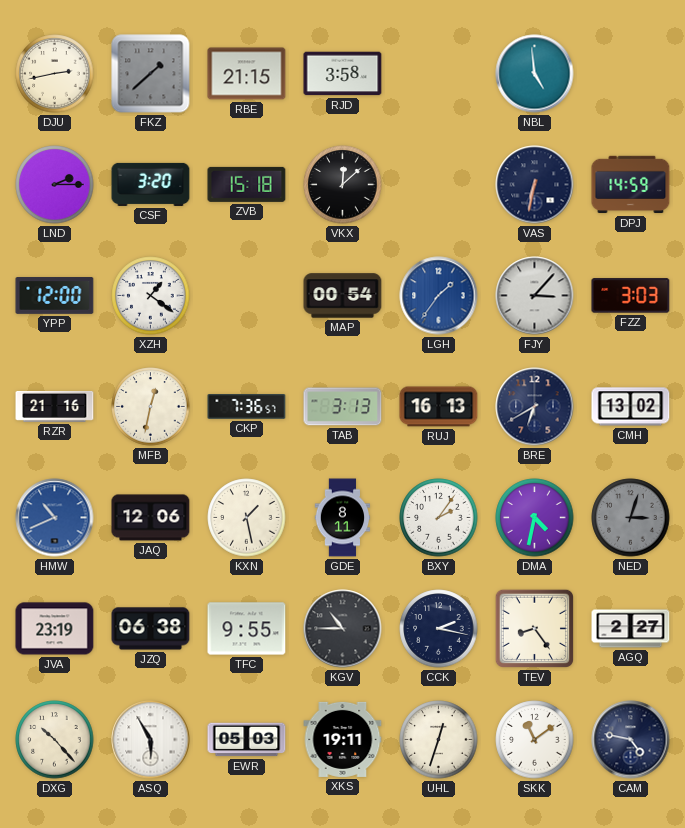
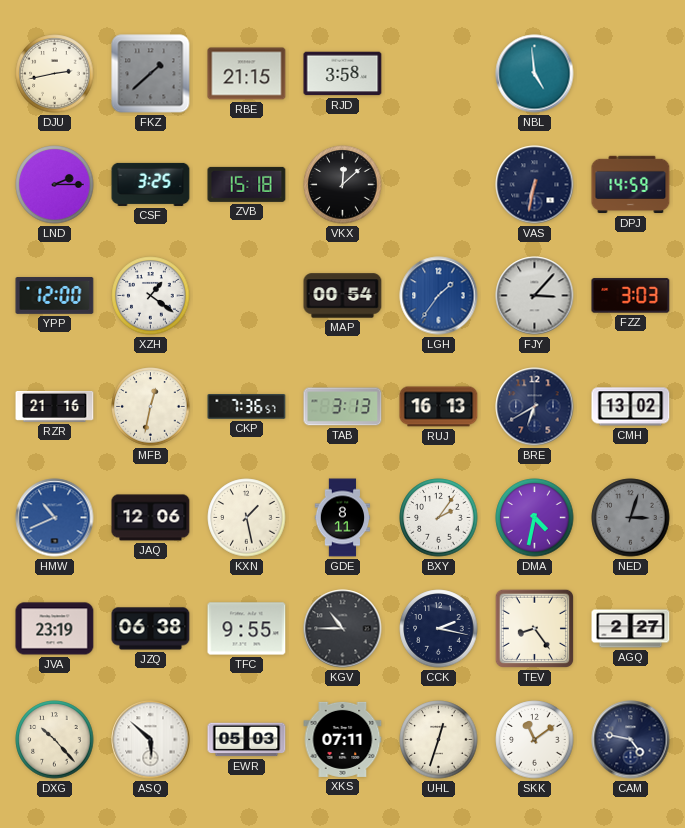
CSF: 3:20 -> 3:25 (151, 184)
ASQ: 5:55 -> 5:52 (151, 740)
XKS: 19:11 -> 07:11 (343, 739)
